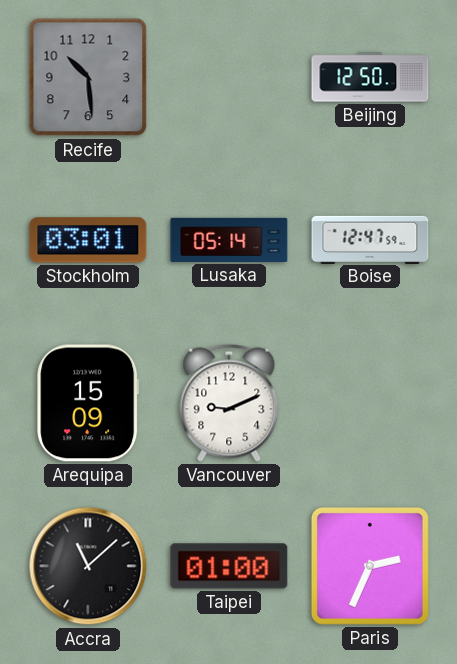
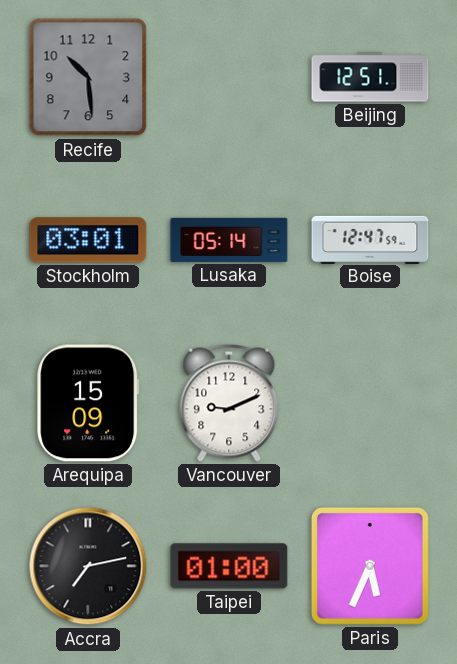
Beijing: 12:50 -> 12:51 (370, 77)
Accra: 11:08 -> 7:13 (88, 566)
Paris: 2:34 -> 5:34 (370, 566)
